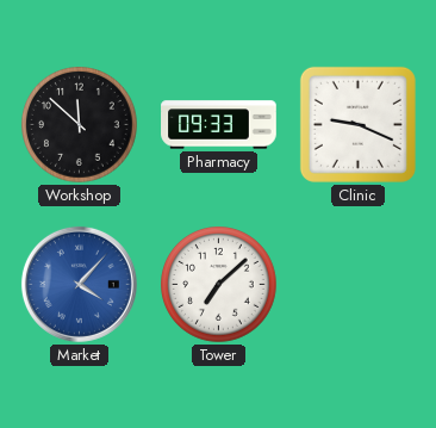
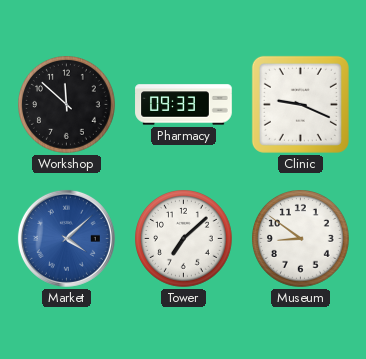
Market: 4:07 -> 4:08 (66, 238)
Museum: none -> 8:51 (301, 239)
